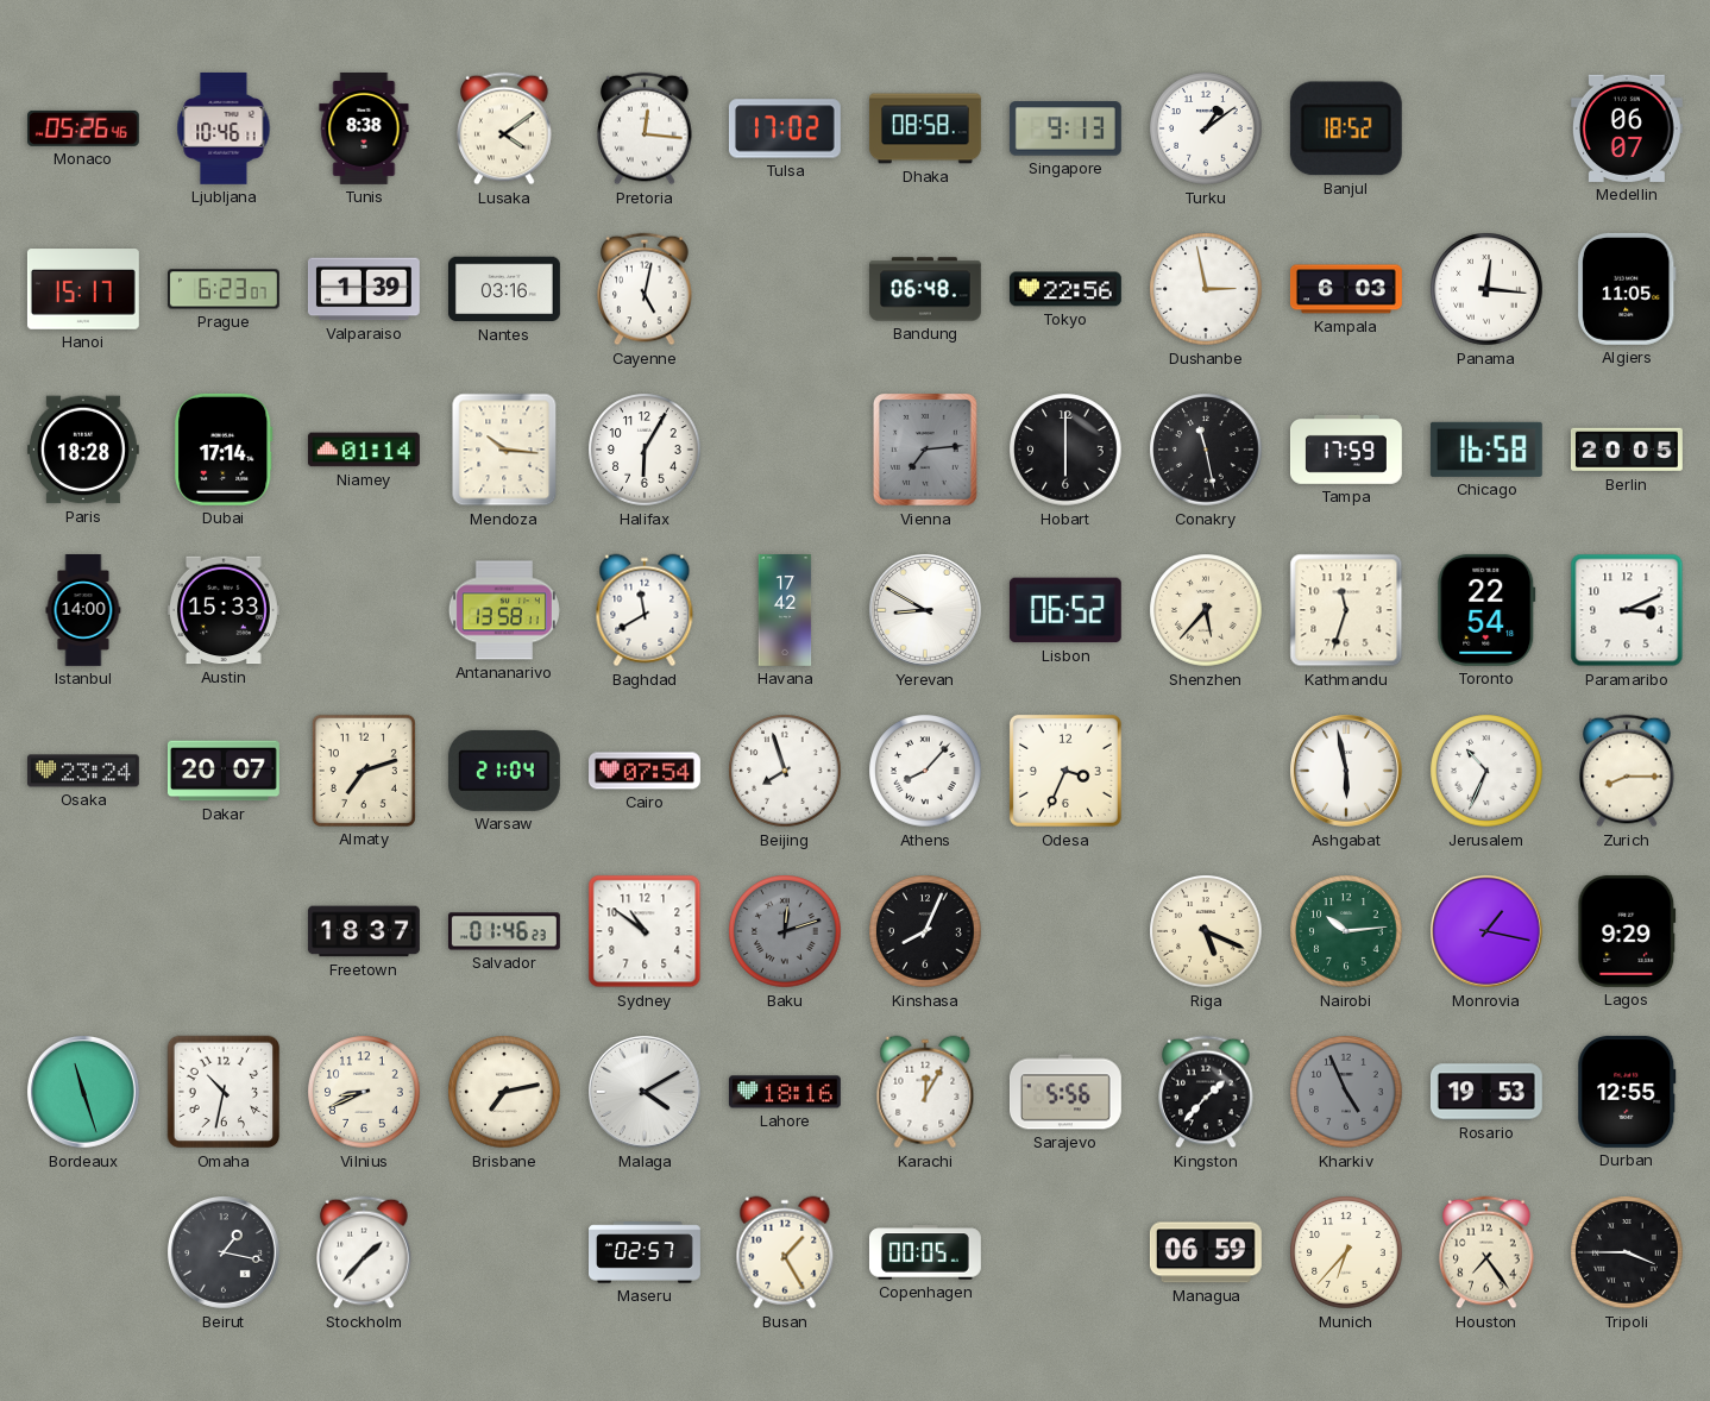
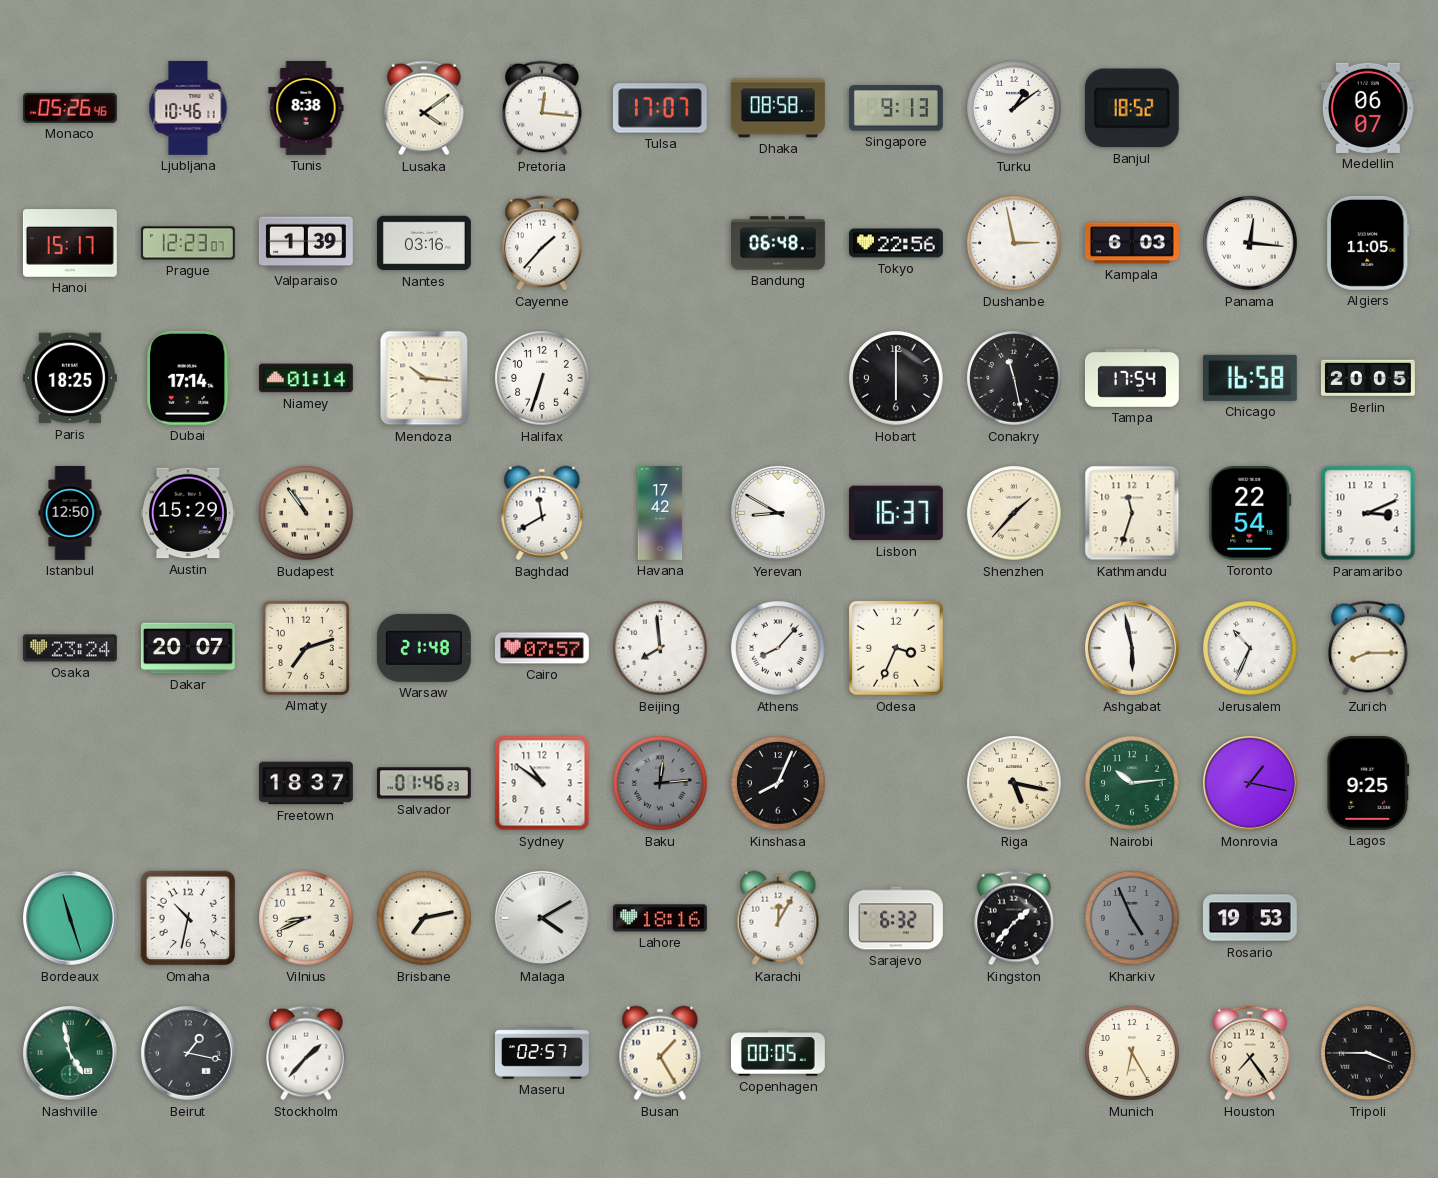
Tulsa: 17:02 -> 17:07 (660, 108)
Prague: 6:23 -> 12:23 (188, 243)
Cayenne: 5:02 -> 1:37 (542, 243)
Paris: 18:28 -> 18:25 (70, 378)
Halifax: 6:05 -> 6:33 (542, 378)
Vienna: 7:14 -> none (925, 450)
Tampa: 17:59 -> 17:54 (1132, 378)
Istanbul: 14:00 -> 12:50 (70, 514)
Austin: 15:33 -> 15:29 (188, 513)
Budapest: none -> 10:54 (306, 513)
Antananarivo: 13:58 -> none (504, 610)
Lisbon: 06:52 -> 16:37 (896, 513)
Shenzhen: 5:37 -> 1:37 (1014, 513)
Warsaw: 21:04 -> 21:48 (424, 648)
Cairo: 07:54 -> 07:57 (543, 648)
Beijing: 7:57 -> 7:59 (660, 648)
Baku: 12:12 -> 12:14 (660, 783)
Riga: 5:19 -> 5:17 (1014, 783)
Lagos: 9:29 -> 9:25 (1368, 783)
Sarajevo: 5:56 -> 6:32 (896, 918)
Durban: 12:55 -> none (1627, 1092)
Nashville: none -> 4:58 (71, 1054)
Managua: 06:59 -> none (1206, 1252)
Munich: 6:37 -> 6:25 (1132, 1053)
